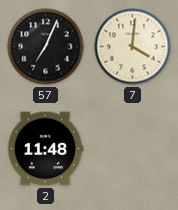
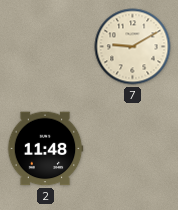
57: 7:04 -> none (46, 47)
7: 4:01 -> 9:10 (133, 47)
